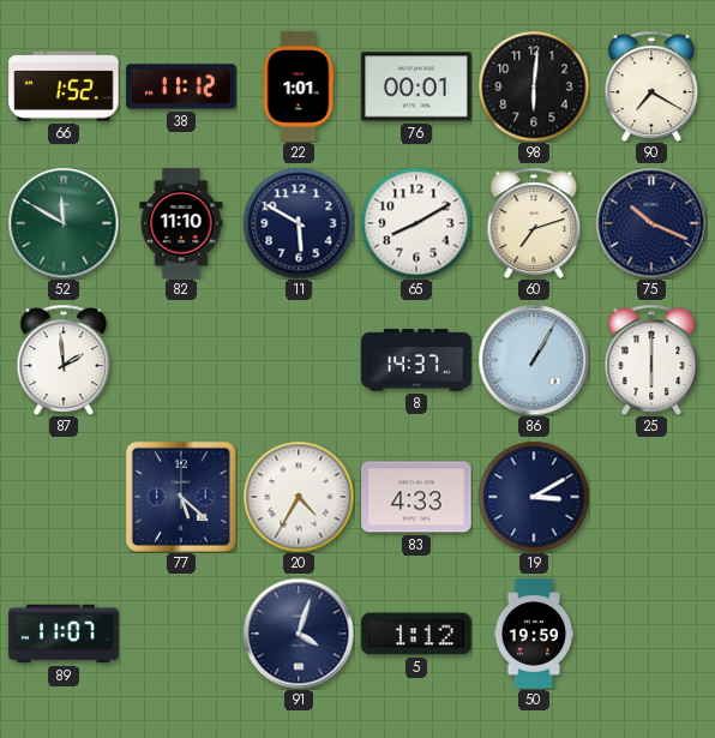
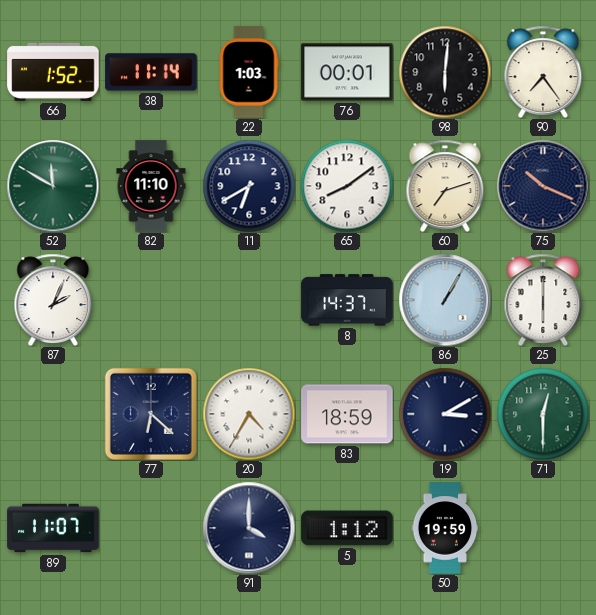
38: 11:12 -> 11:14 (151, 72)
22: 1:01 -> 1:03 (249, 72)
90: 7:20 -> 7:24 (543, 72)
11: 5:50 -> 6:40 (249, 186)
65: 8:10 -> 8:09 (347, 186)
87: 1:59 -> 2:04 (53, 300)
77: 5:22 -> 6:22 (151, 414)
83: 4:33 -> 18:59 (347, 414)
71: none -> 12:30 (543, 414)
91: 4:03 -> 4:00 (249, 528)
